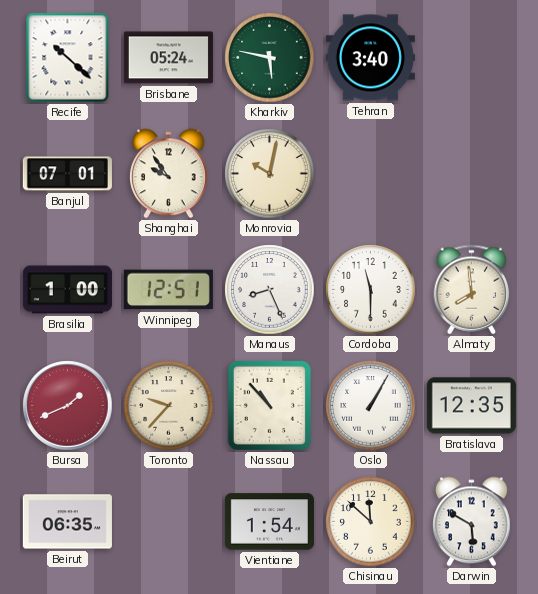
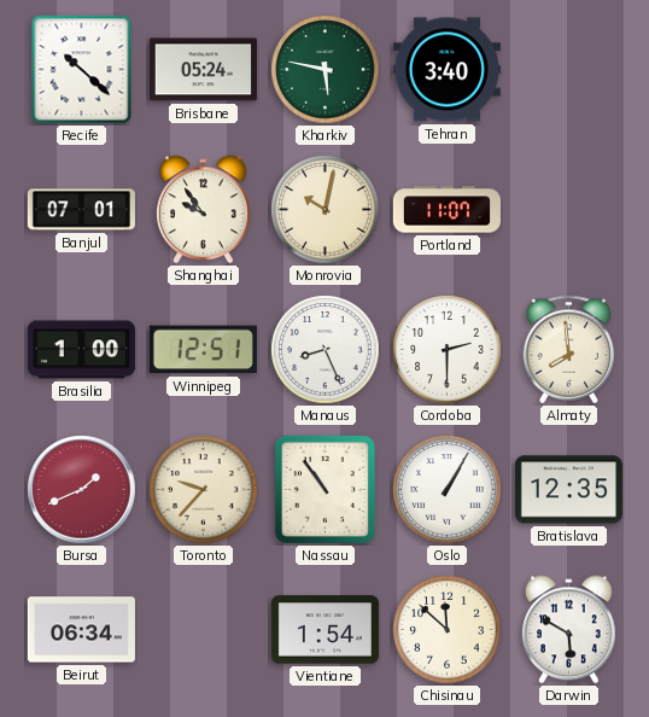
Portland: none -> 11:07 (446, 210)
Cordoba: 11:30 -> 2:30 (448, 350)
Nassau: 10:53 -> 10:54 (324, 489)
Beirut: 06:35 -> 06:34 (81, 630)
